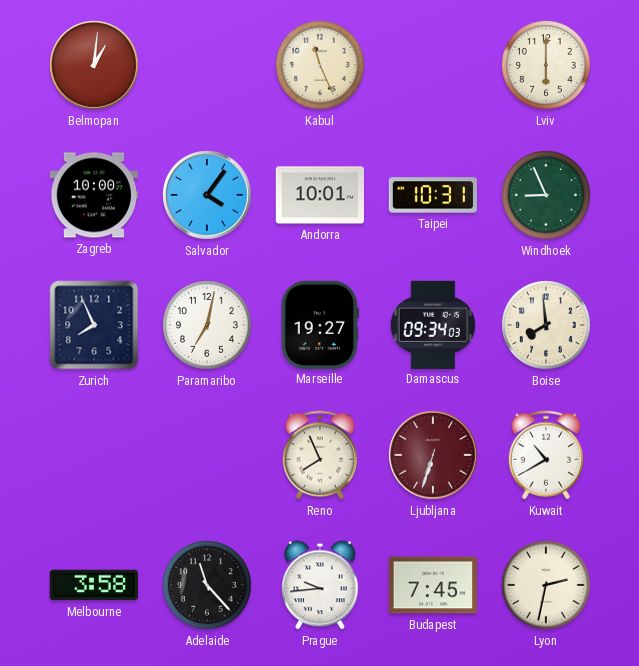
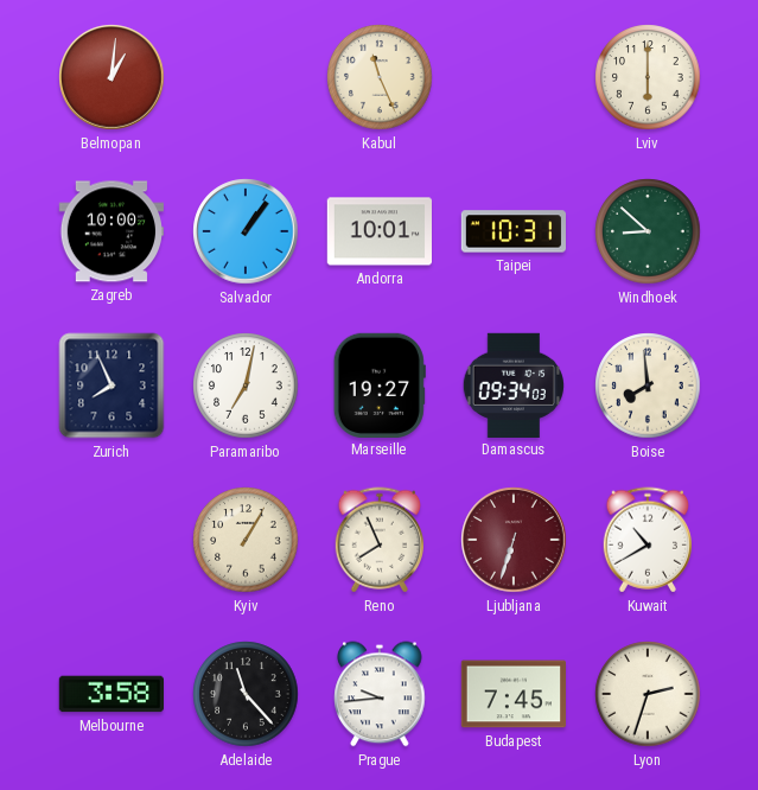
Salvador: 4:06 -> 1:06 (246, 231)
Windhoek: 8:56 -> 8:52 (648, 231)
Kyiv: none -> 1:05 (246, 540)
Lyon: 2:32 -> 2:33 (648, 694)
